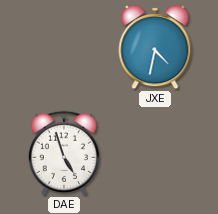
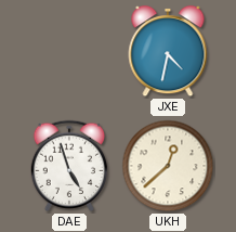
UKH: none -> 12:38 (168, 166)
